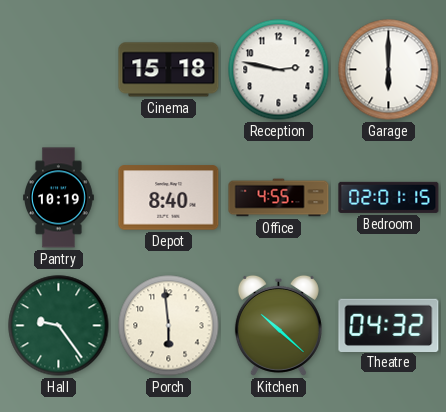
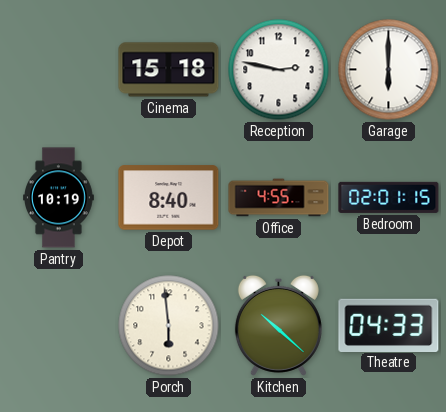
Hall: 9:24 -> none (59, 326)
Theatre: 04:32 -> 04:33 (389, 325)
